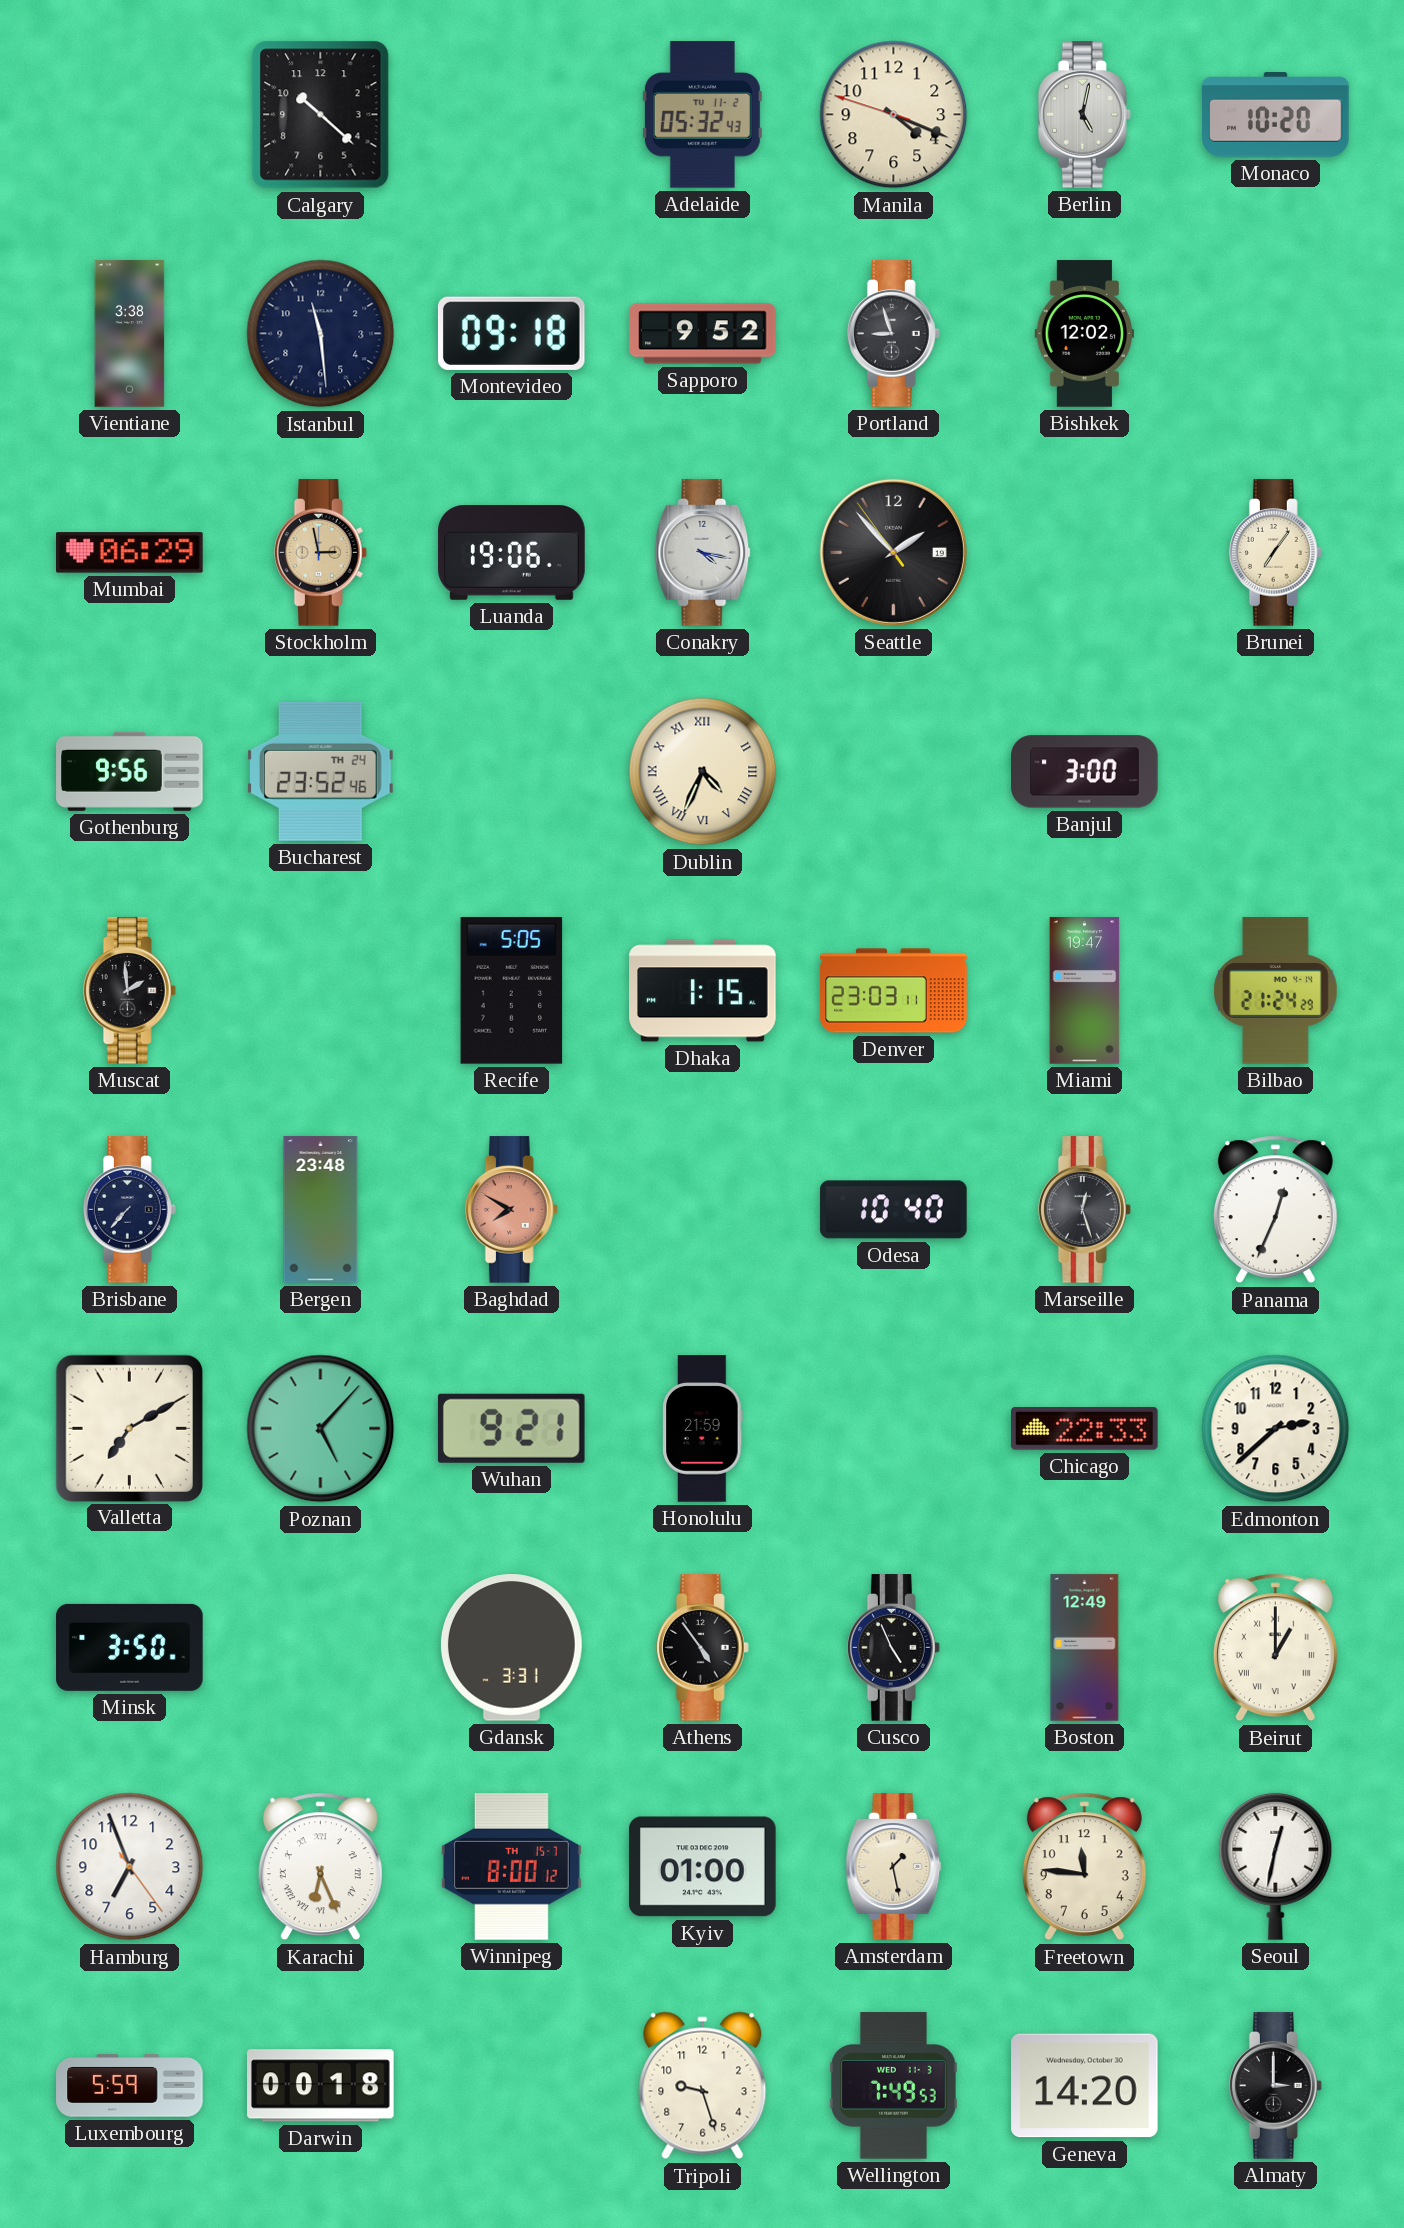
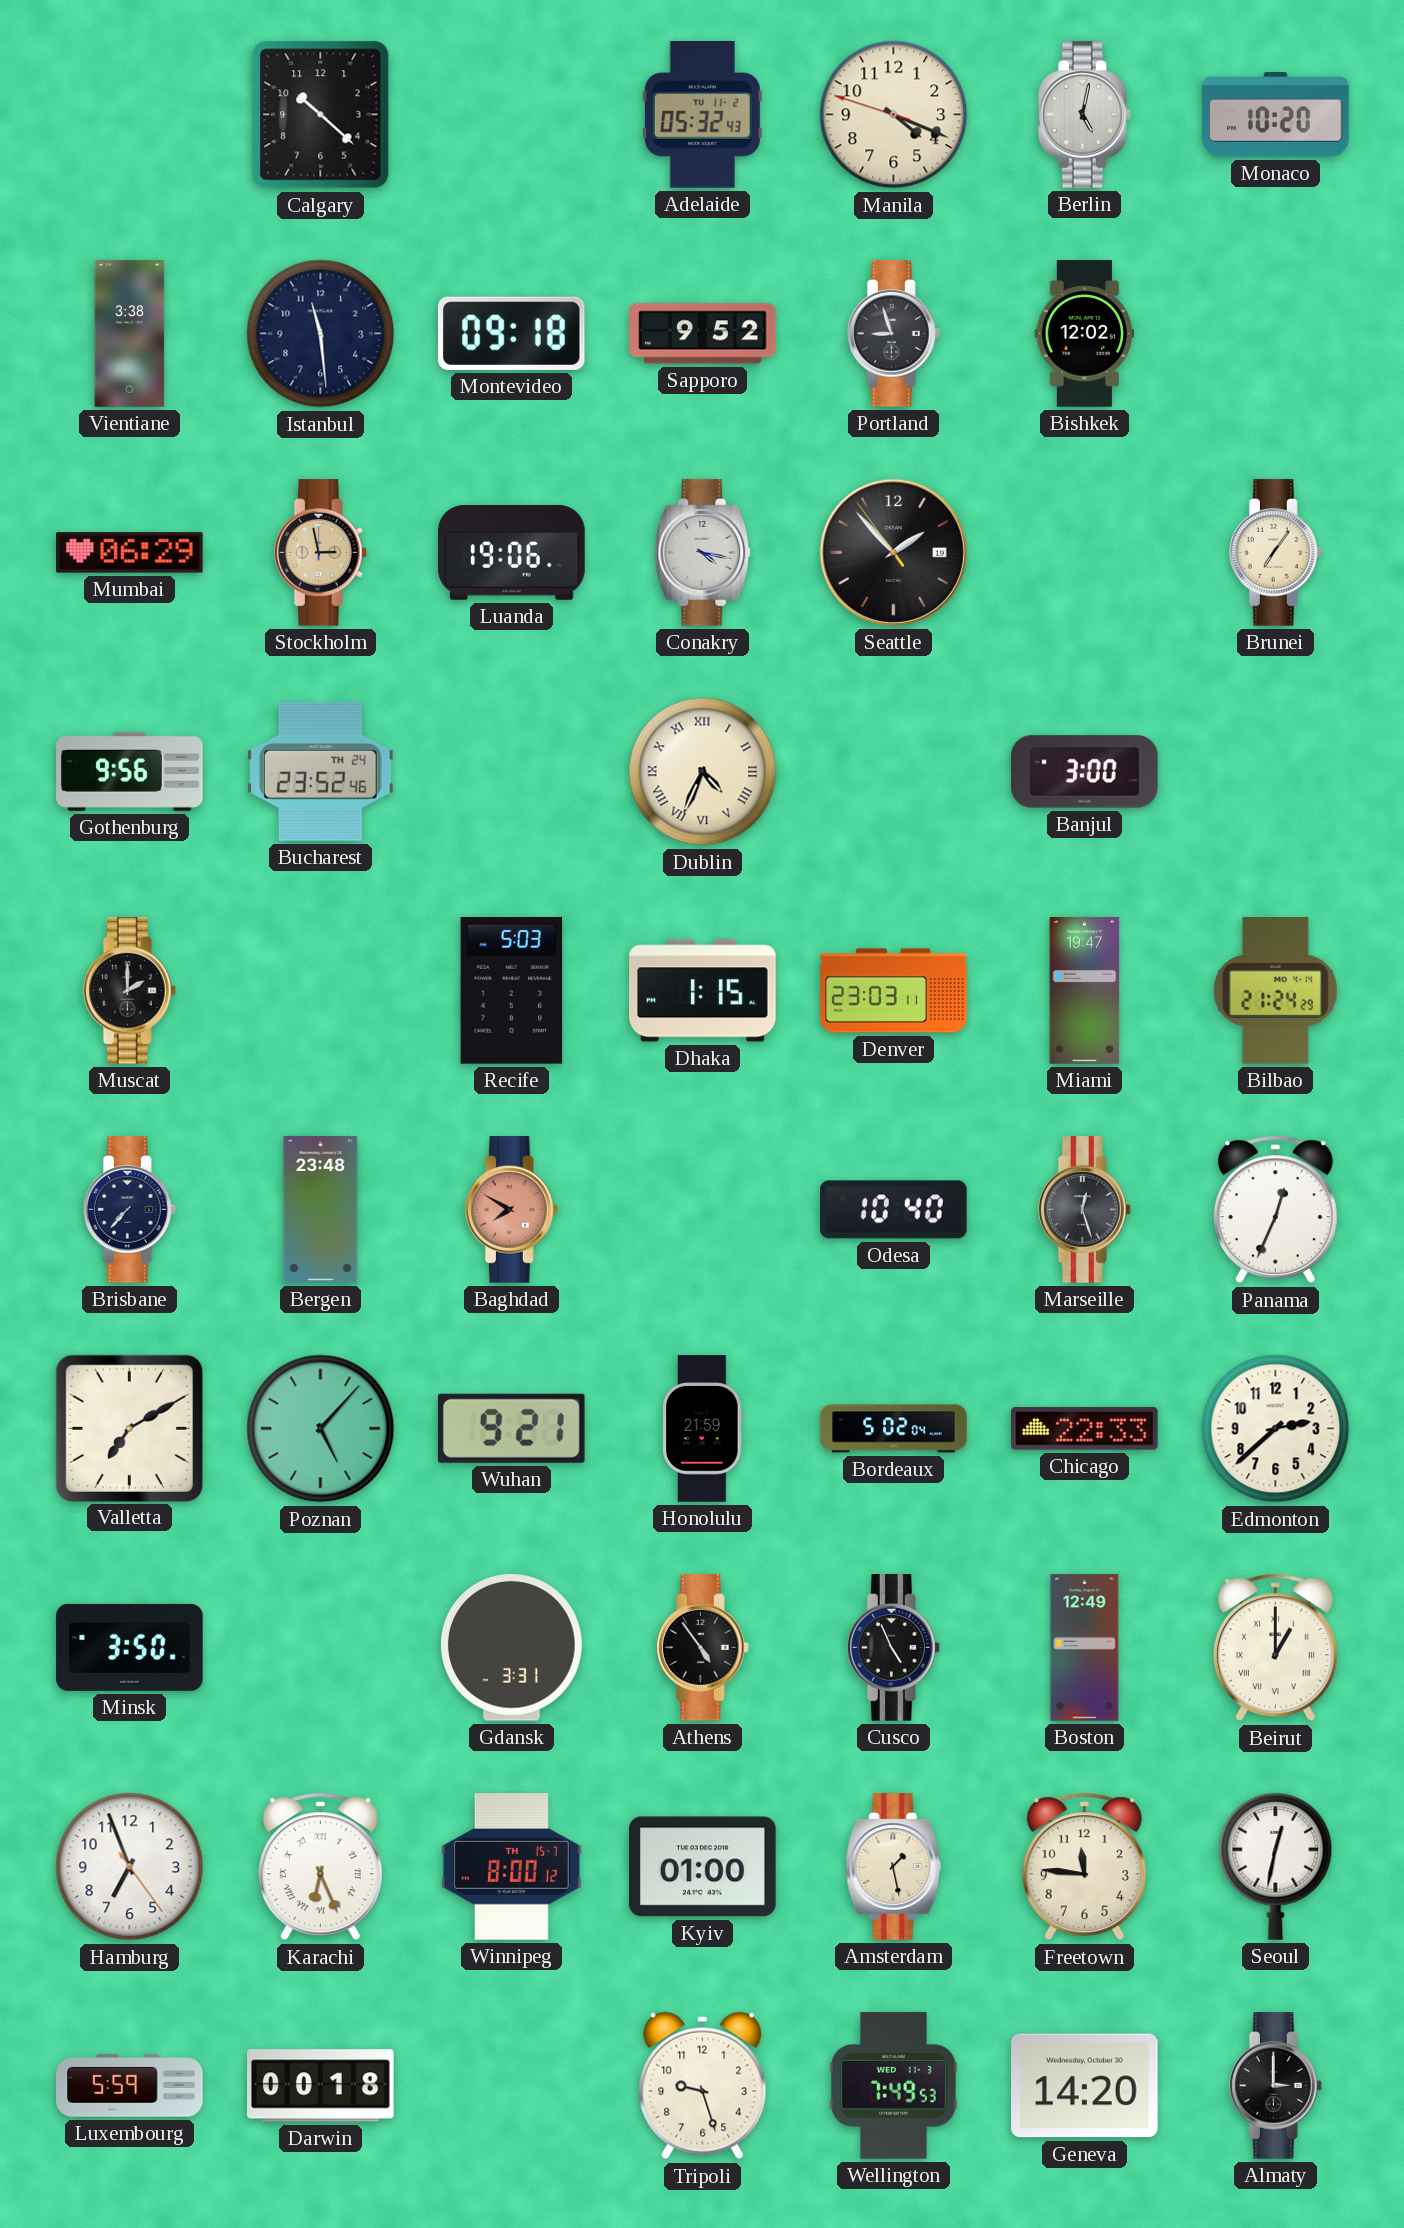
Muscat: 1:59 -> 2:00 (129, 991)
Recife: 5:05 -> 5:03 (512, 991)
Bordeaux: none -> 5:02 (894, 1429)
